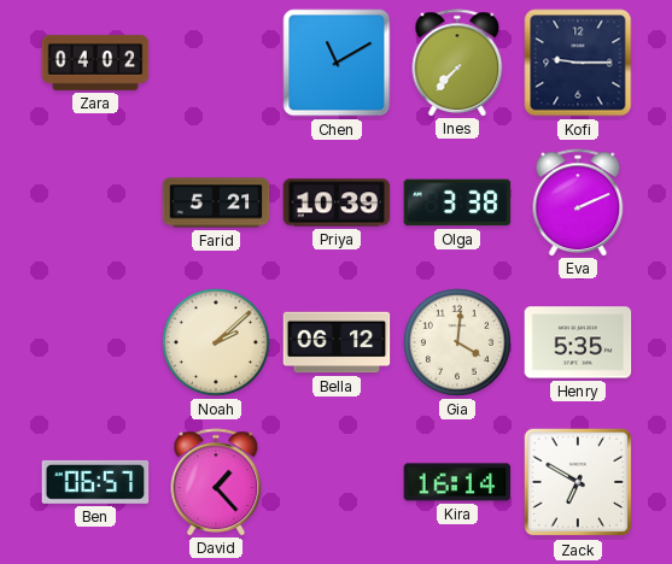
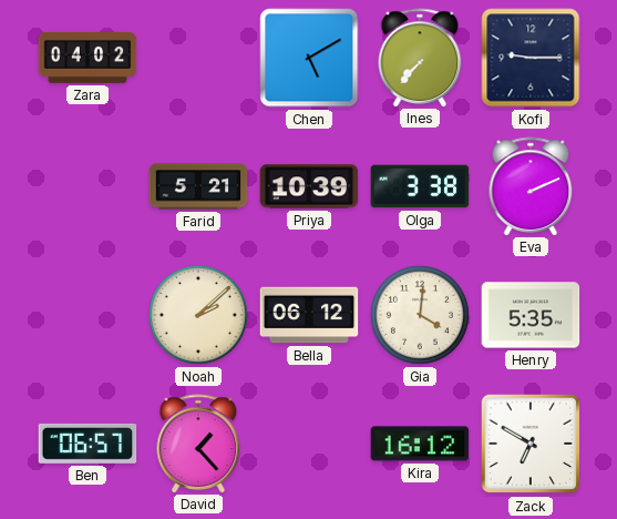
Chen: 11:10 -> 5:10 (309, 58)
Kira: 16:14 -> 16:12 (420, 444)
